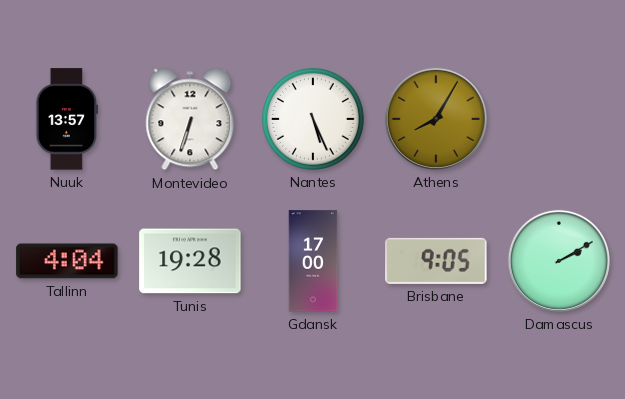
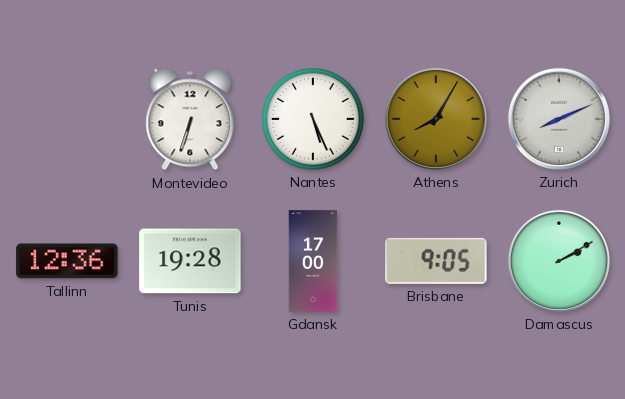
Nuuk: 13:57 -> none (66, 119)
Zurich: none -> 8:11 (559, 119)
Tallinn: 4:04 -> 12:36 (67, 261)
